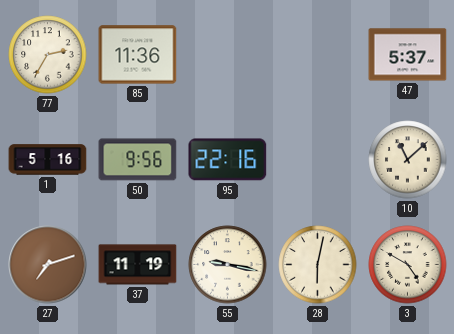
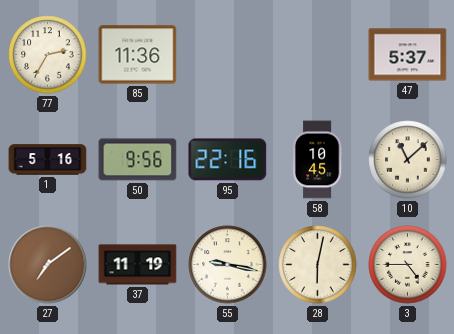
58: none -> 10:45 (317, 160)
27: 7:12 -> 7:09 (48, 265)
3: 4:50 -> 4:45 (408, 265)
